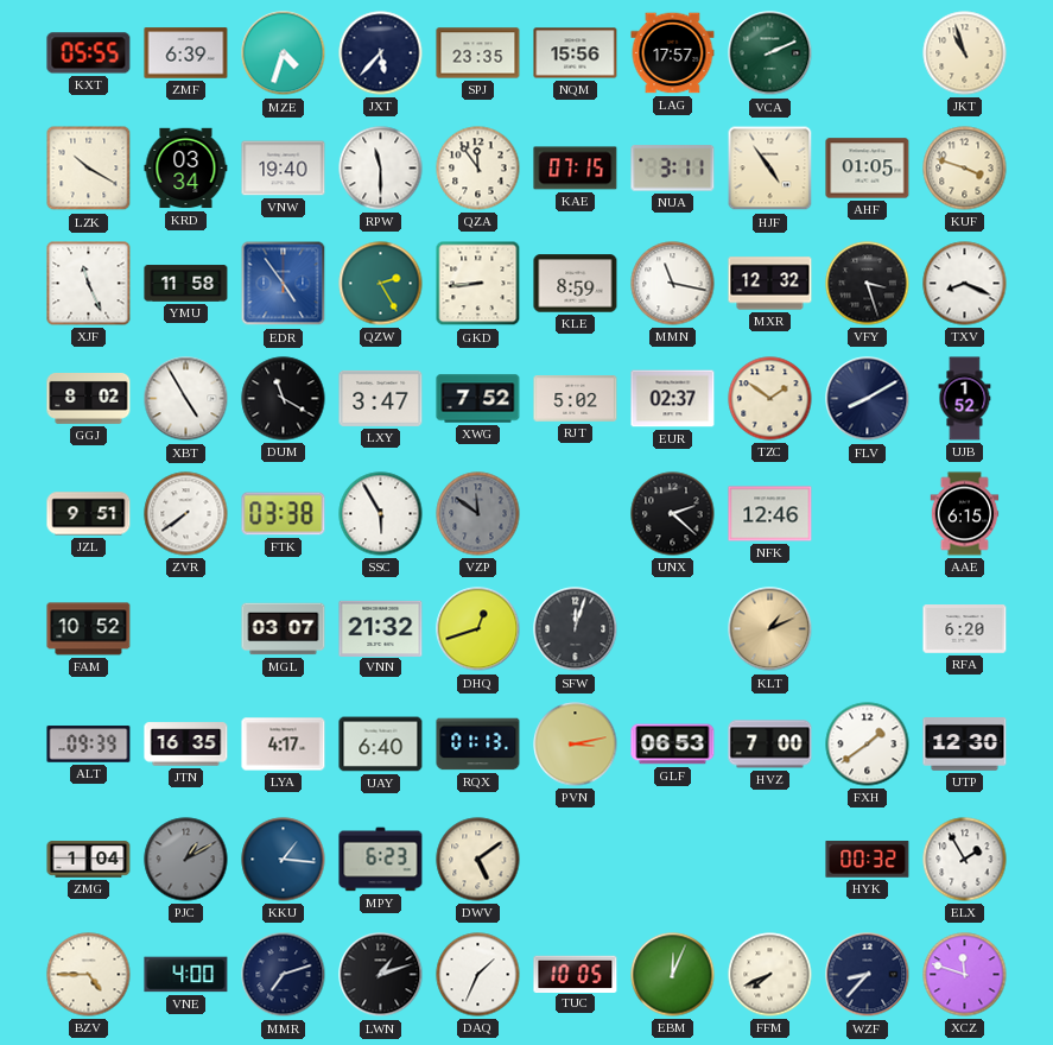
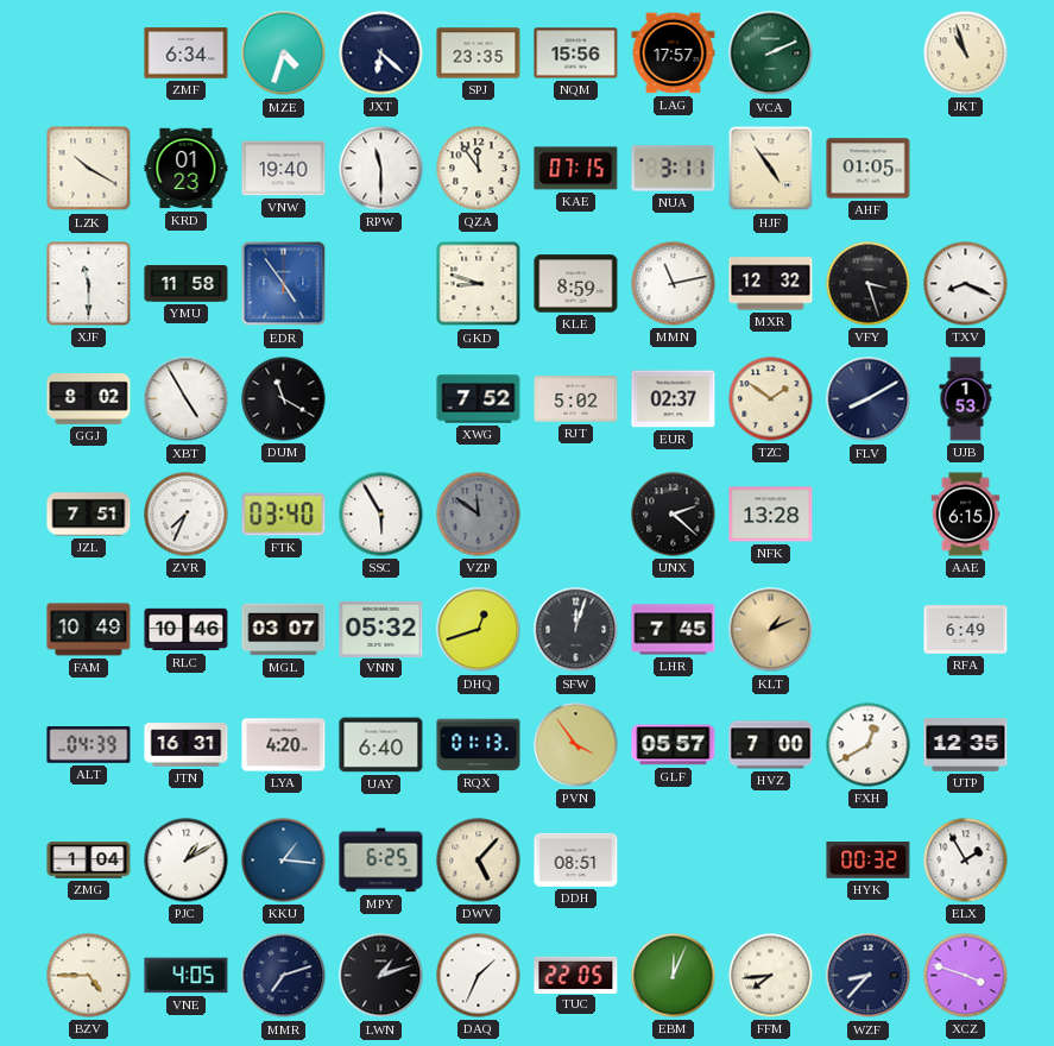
KXT: 05:55 -> none (89, 53)
ZMF: 6:39 -> 6:34 (187, 53)
JXT: 5:37 -> 6:22 (381, 53)
KRD: 03:34 -> 01:23 (187, 169)
KUF: 3:48 -> none (965, 169)
XJF: 11:26 -> 11:30 (89, 284)
QZW: 2:25 -> none (381, 284)
GKD: 8:44 -> 8:48 (479, 284)
MMN: 11:17 -> 11:13 (674, 284)
LXY: 3:47 -> none (381, 398)
UJB: 1:52 -> 1:53 (966, 399)
JZL: 9:51 -> 7:51 (89, 515)
ZVR: 7:39 -> 7:34 (187, 515)
FTK: 03:38 -> 03:40 (284, 515)
NFK: 12:46 -> 13:28 (771, 515)
FAM: 10:52 -> 10:49 (89, 630)
RLC: none -> 10:46 (187, 630)
VNN: 21:32 -> 05:32 (381, 629)
LHR: none -> 7:45 (674, 630)
RFA: 6:20 -> 6:49 (966, 630)
ALT: 09:39 -> 04:39 (89, 745)
JTN: 16:35 -> 16:31 (187, 745)
LYA: 4:17 -> 4:20 (284, 745)
PVN: 3:13 -> 3:54 (576, 745)
GLF: 06:53 -> 05:57 (674, 745)
FXH: 1:39 -> 12:40 (869, 745)
UTP: 12:30 -> 12:35 (966, 745)
PJC dial: grey -> white (187, 861)
MPY: 6:23 -> 6:25 (381, 861)
DWV: 5:09 -> 5:07 (479, 861)
DDH: none -> 08:51 (576, 859)
VNE: 4:00 -> 4:05 (187, 976)
TUC: 10:05 -> 22:05 (576, 975)
FFM: 7:41 -> 7:44 (771, 976)
XCZ: 11:48 -> 3:48 (966, 976)
